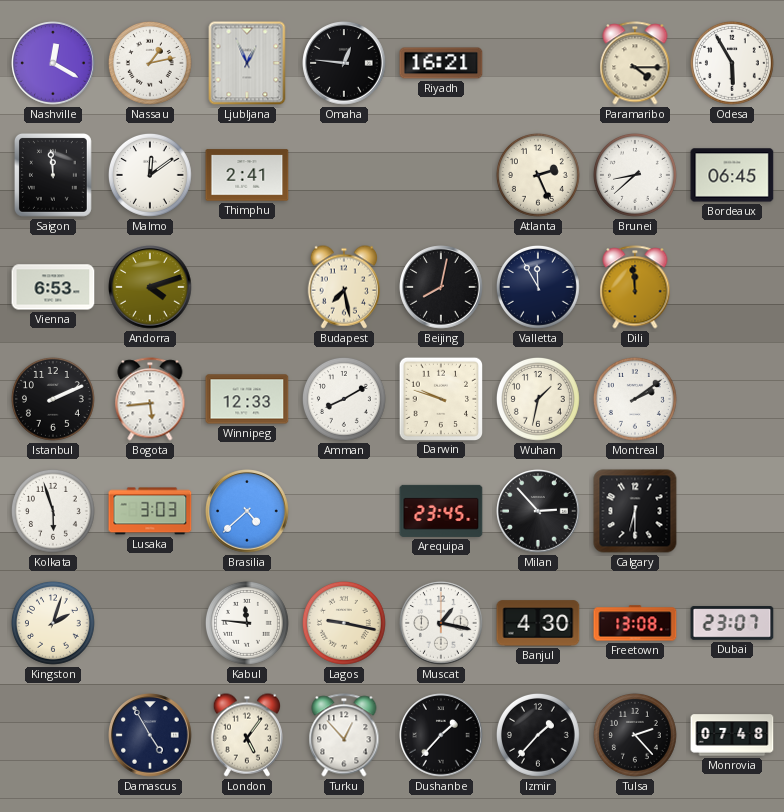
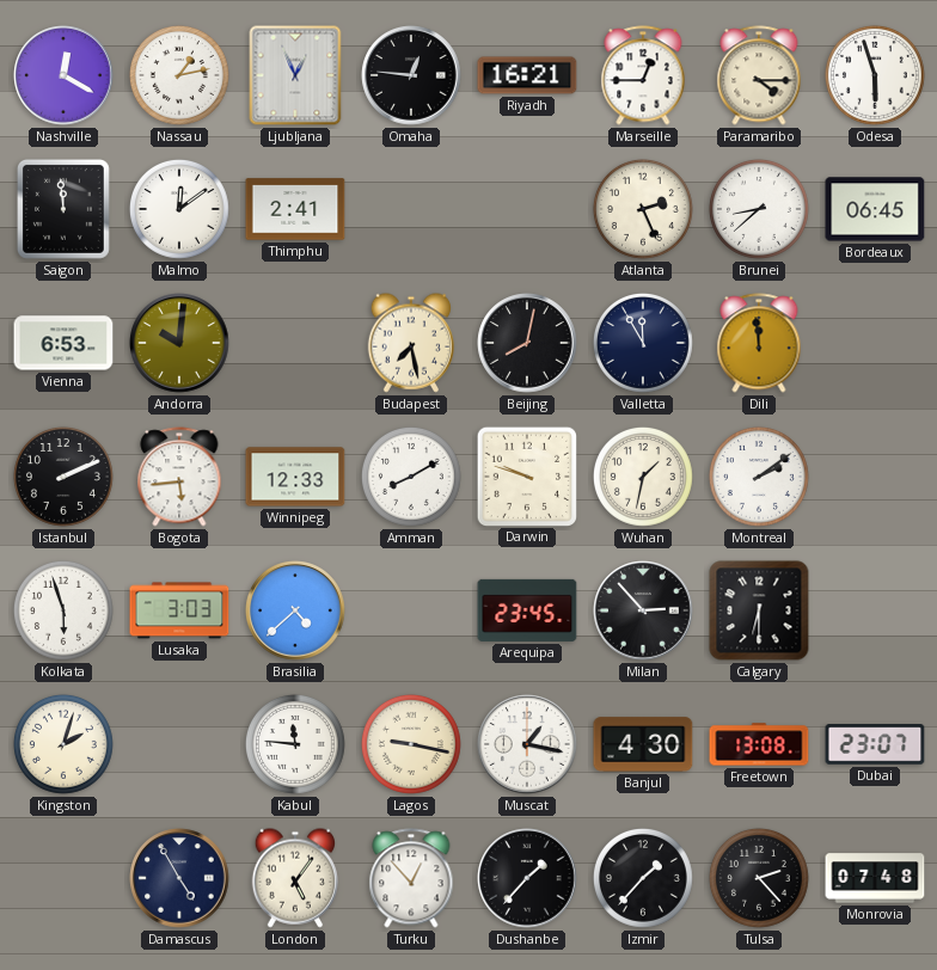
Marseille: none -> 12:45 (643, 75)
Odesa: 5:55 -> 5:57 (875, 75)
Andorra: 4:12 -> 10:01 (179, 343)
